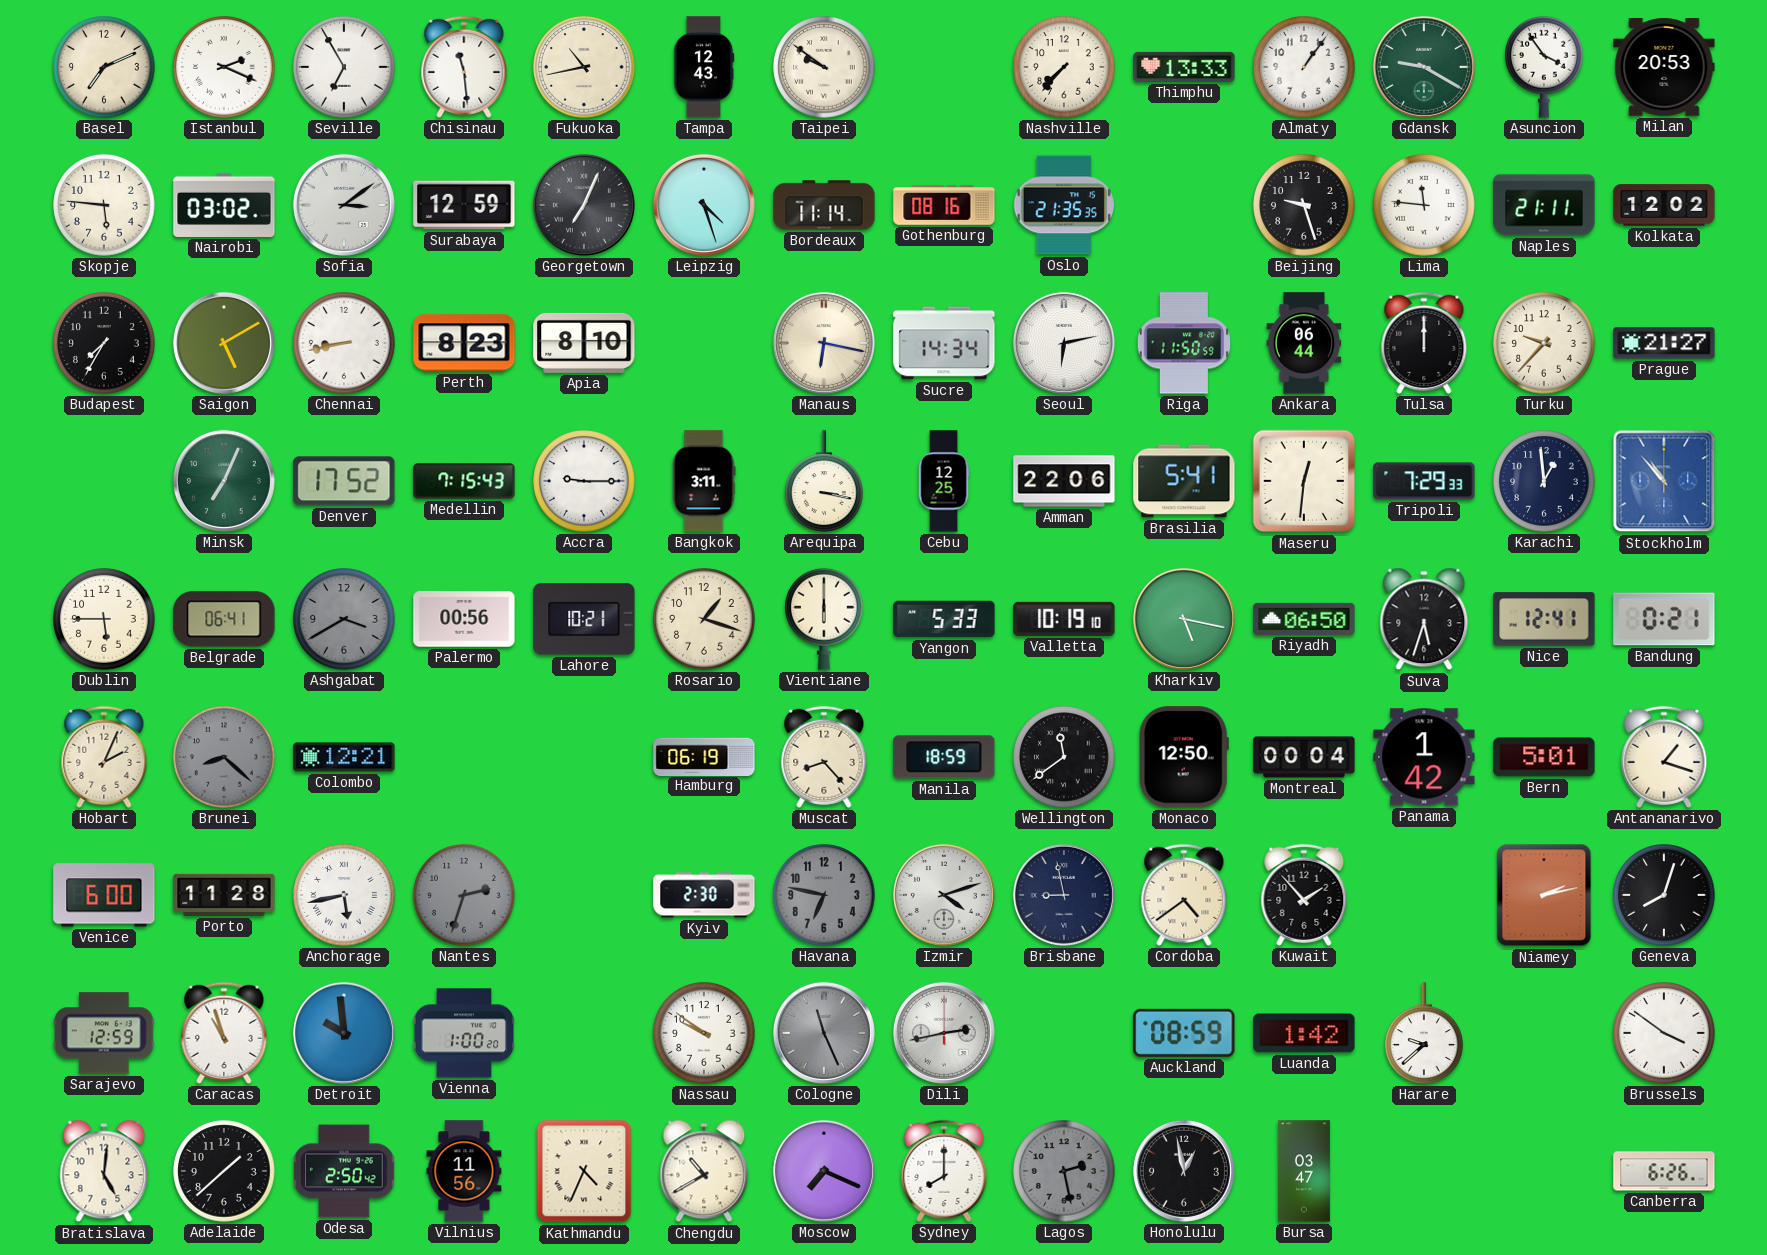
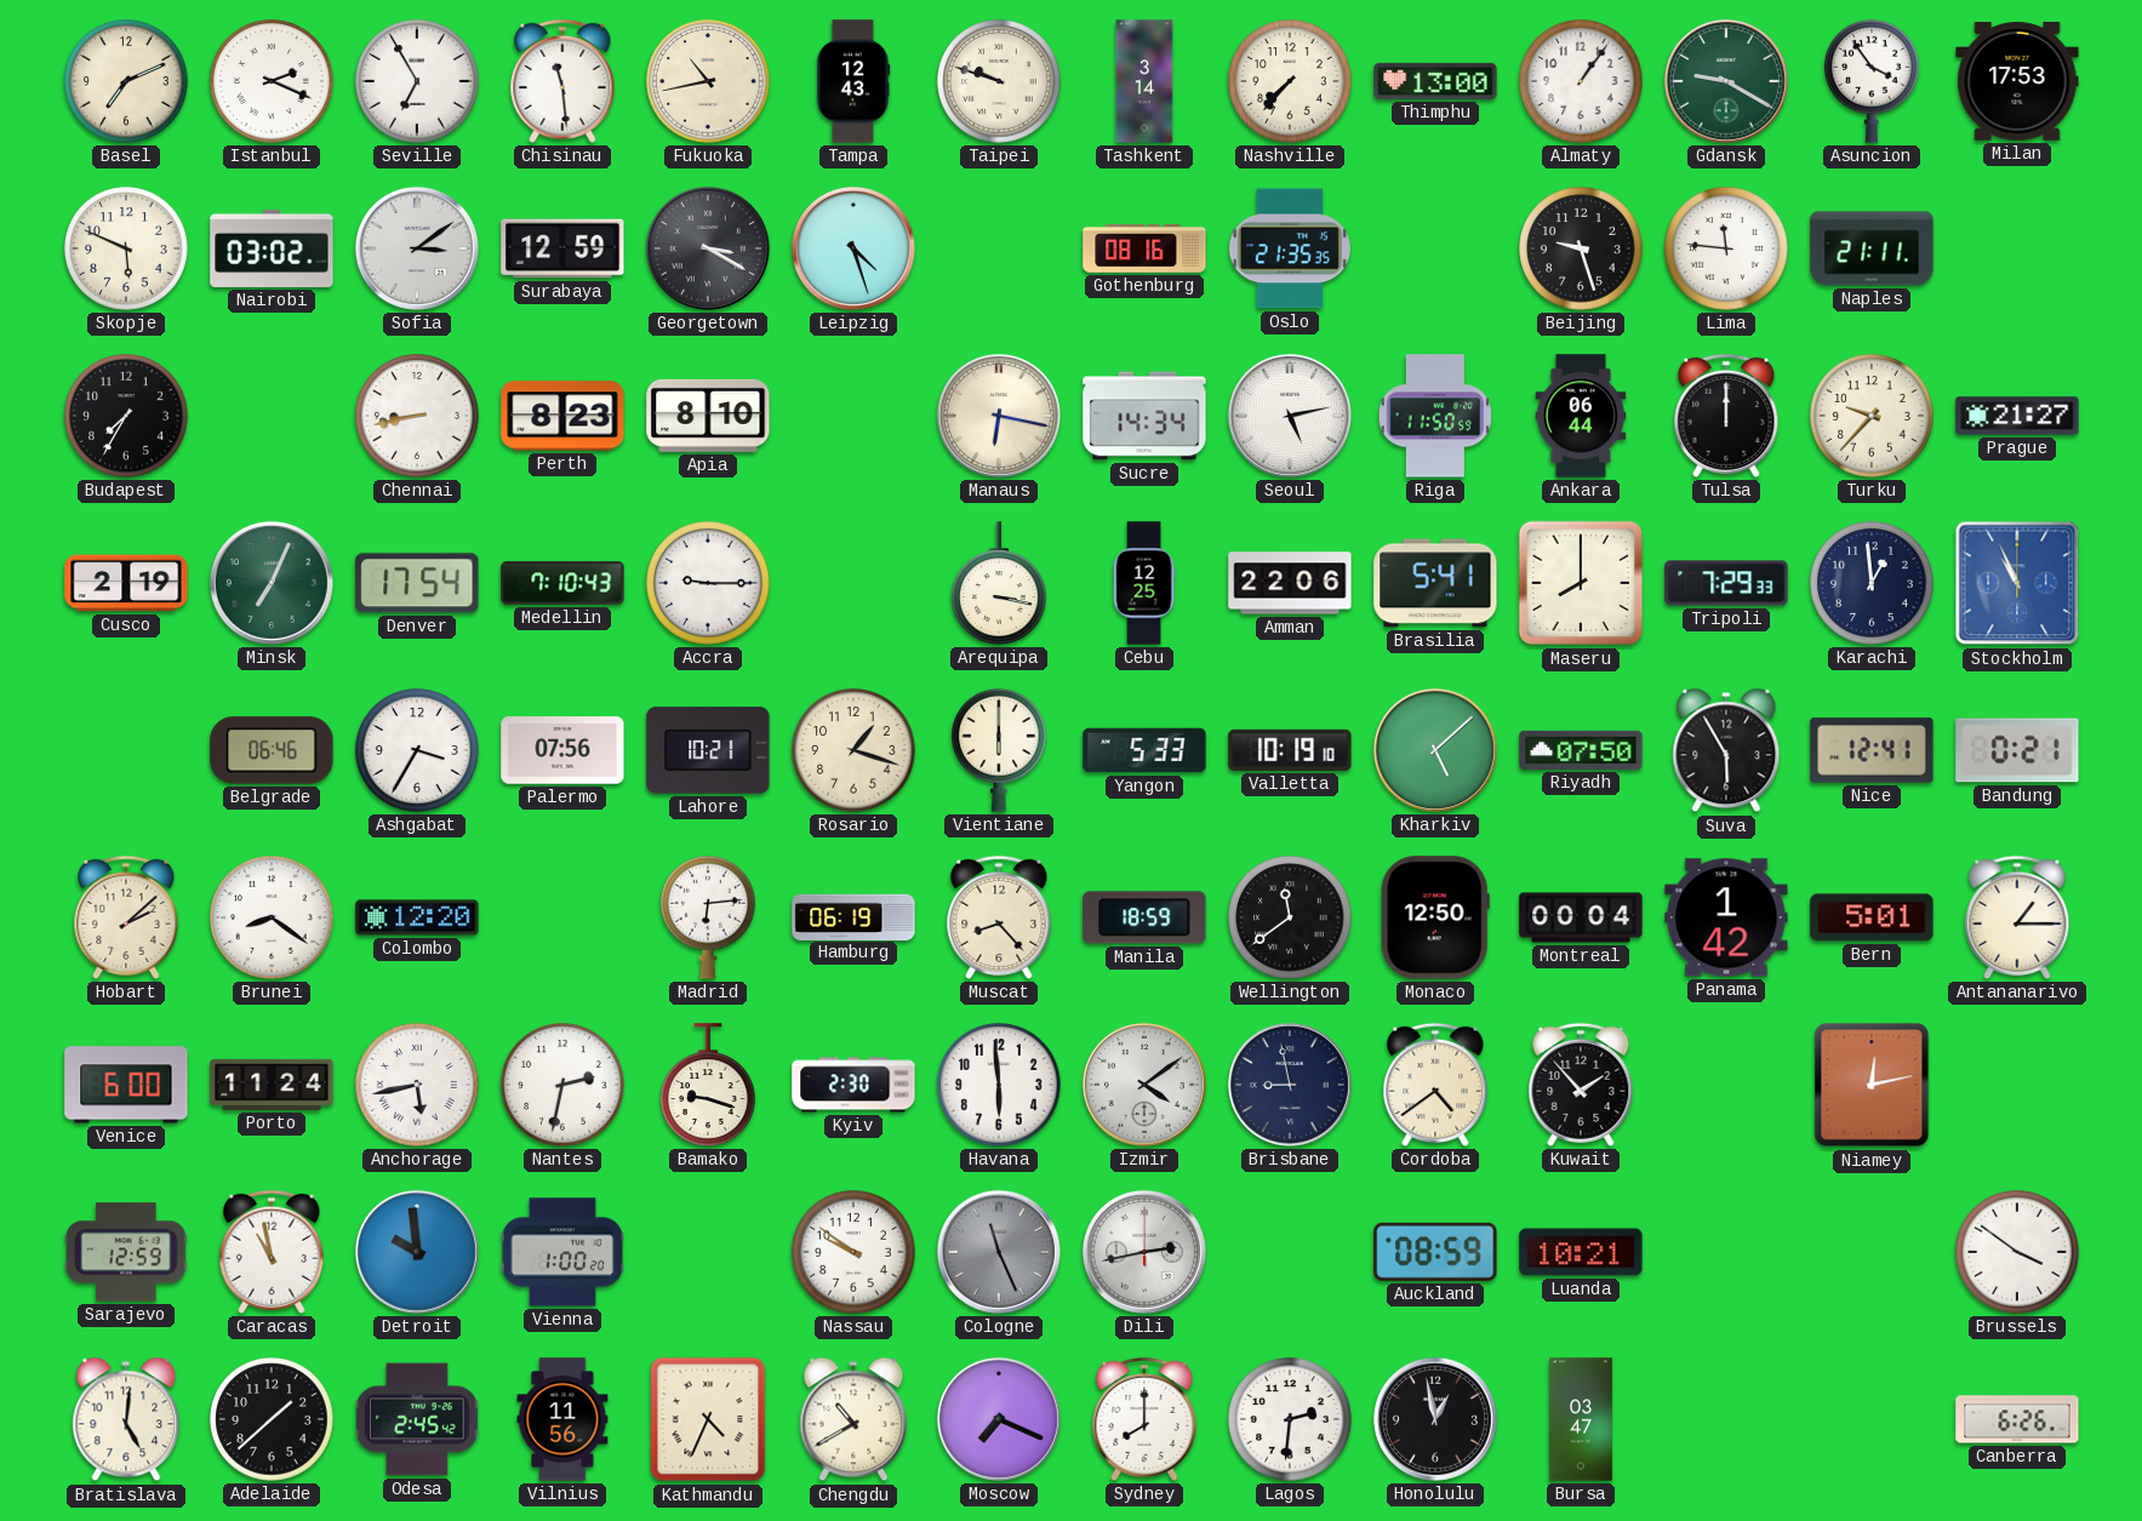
Taipei: 9:51 -> 9:48 (999, 81)
Tashkent: none -> 3:14 (1144, 81)
Thimphu: 13:33 -> 13:00 (1435, 81)
Milan: 20:53 -> 17:53 (2017, 81)
Skopje: 5:46 -> 5:49 (126, 248)
Georgetown: 7:04 -> 3:20 (708, 248)
Bordeaux: 11:14 -> none (824, 205)
Kolkata: 12:02 -> none (1664, 205)
Saigon: 5:10 -> none (224, 343)
Seoul: 6:13 -> 5:13 (1290, 416)
Cusco: none -> 2:19 (126, 583)
Denver: 17:52 -> 17:54 (417, 583)
Medellin: 7:15 -> 7:10 (562, 583)
Bangkok: 3:11 -> none (704, 481)
Maseru: 12:31 -> 8:00 (1581, 583)
Stockholm: 10:53 -> 10:56 (2017, 583)
Dublin: 5:45 -> none (104, 619)
Belgrade: 06:41 -> 06:46 (272, 750)
Ashgabat: 3:40 -> 3:35 (417, 750)
Ashgabat dial: grey -> white (417, 750)
Palermo: 00:56 -> 07:56 (562, 750)
Kharkiv: 5:17 -> 5:08 (1435, 750)
Riyadh: 06:50 -> 07:50 (1581, 750)
Suva: 5:33 -> 5:55 (1726, 750)
Hobart: 2:04 -> 2:08 (126, 917)
Brunei: 8:22 -> 8:21 (272, 917)
Brunei dial: grey -> white (272, 917)
Colombo: 12:21 -> 12:20 (417, 917)
Madrid: none -> 6:14 (708, 917)
Antananarivo: 1:18 -> 1:15 (2017, 917)
Porto: 11:28 -> 11:24 (272, 1085)
Nantes: 2:33 -> 2:32 (562, 1085)
Nantes dial: grey -> white (562, 1085)
Bamako: none -> 9:18 (708, 1085)
Havana: 6:47 -> 5:59 (999, 1085)
Havana dial: grey -> white (999, 1085)
Izmir: 4:12 -> 4:09 (1144, 1085)
Niamey: 2:13 -> 12:13 (1872, 1085)
Geneva: 8:03 -> none (1664, 895)
Caracas: 10:57 -> 10:58 (272, 1252)
Luanda: 1:42 -> 10:21 (1581, 1252)
Harare: 9:38 -> none (1424, 1033)
Odesa: 2:50 -> 2:45 (417, 1419)
Lagos: 2:28 -> 2:31 (1290, 1419)
Lagos dial: grey -> white (1290, 1419)
